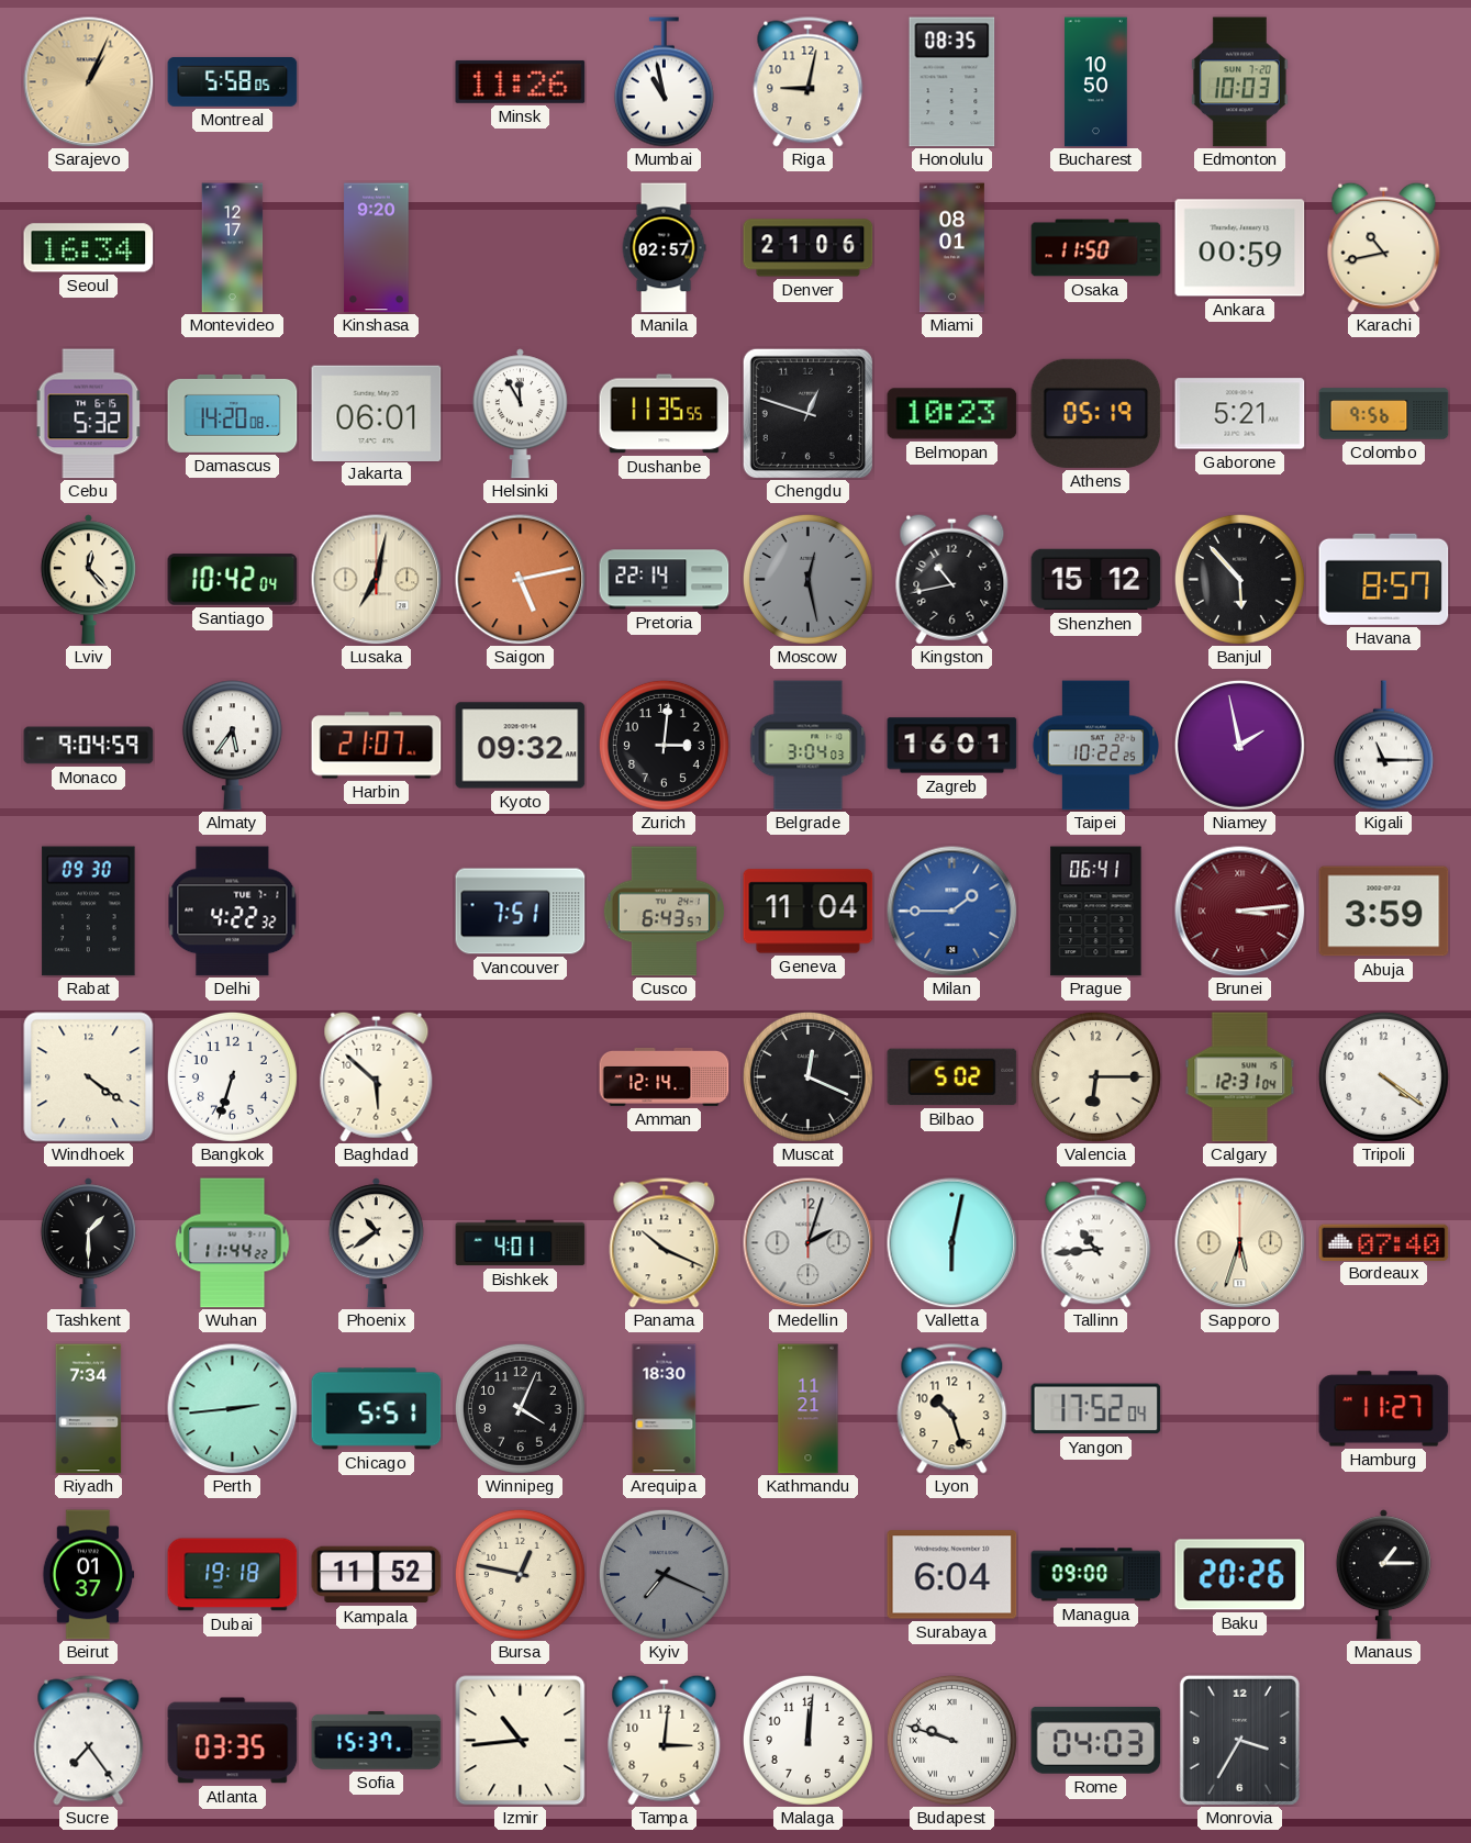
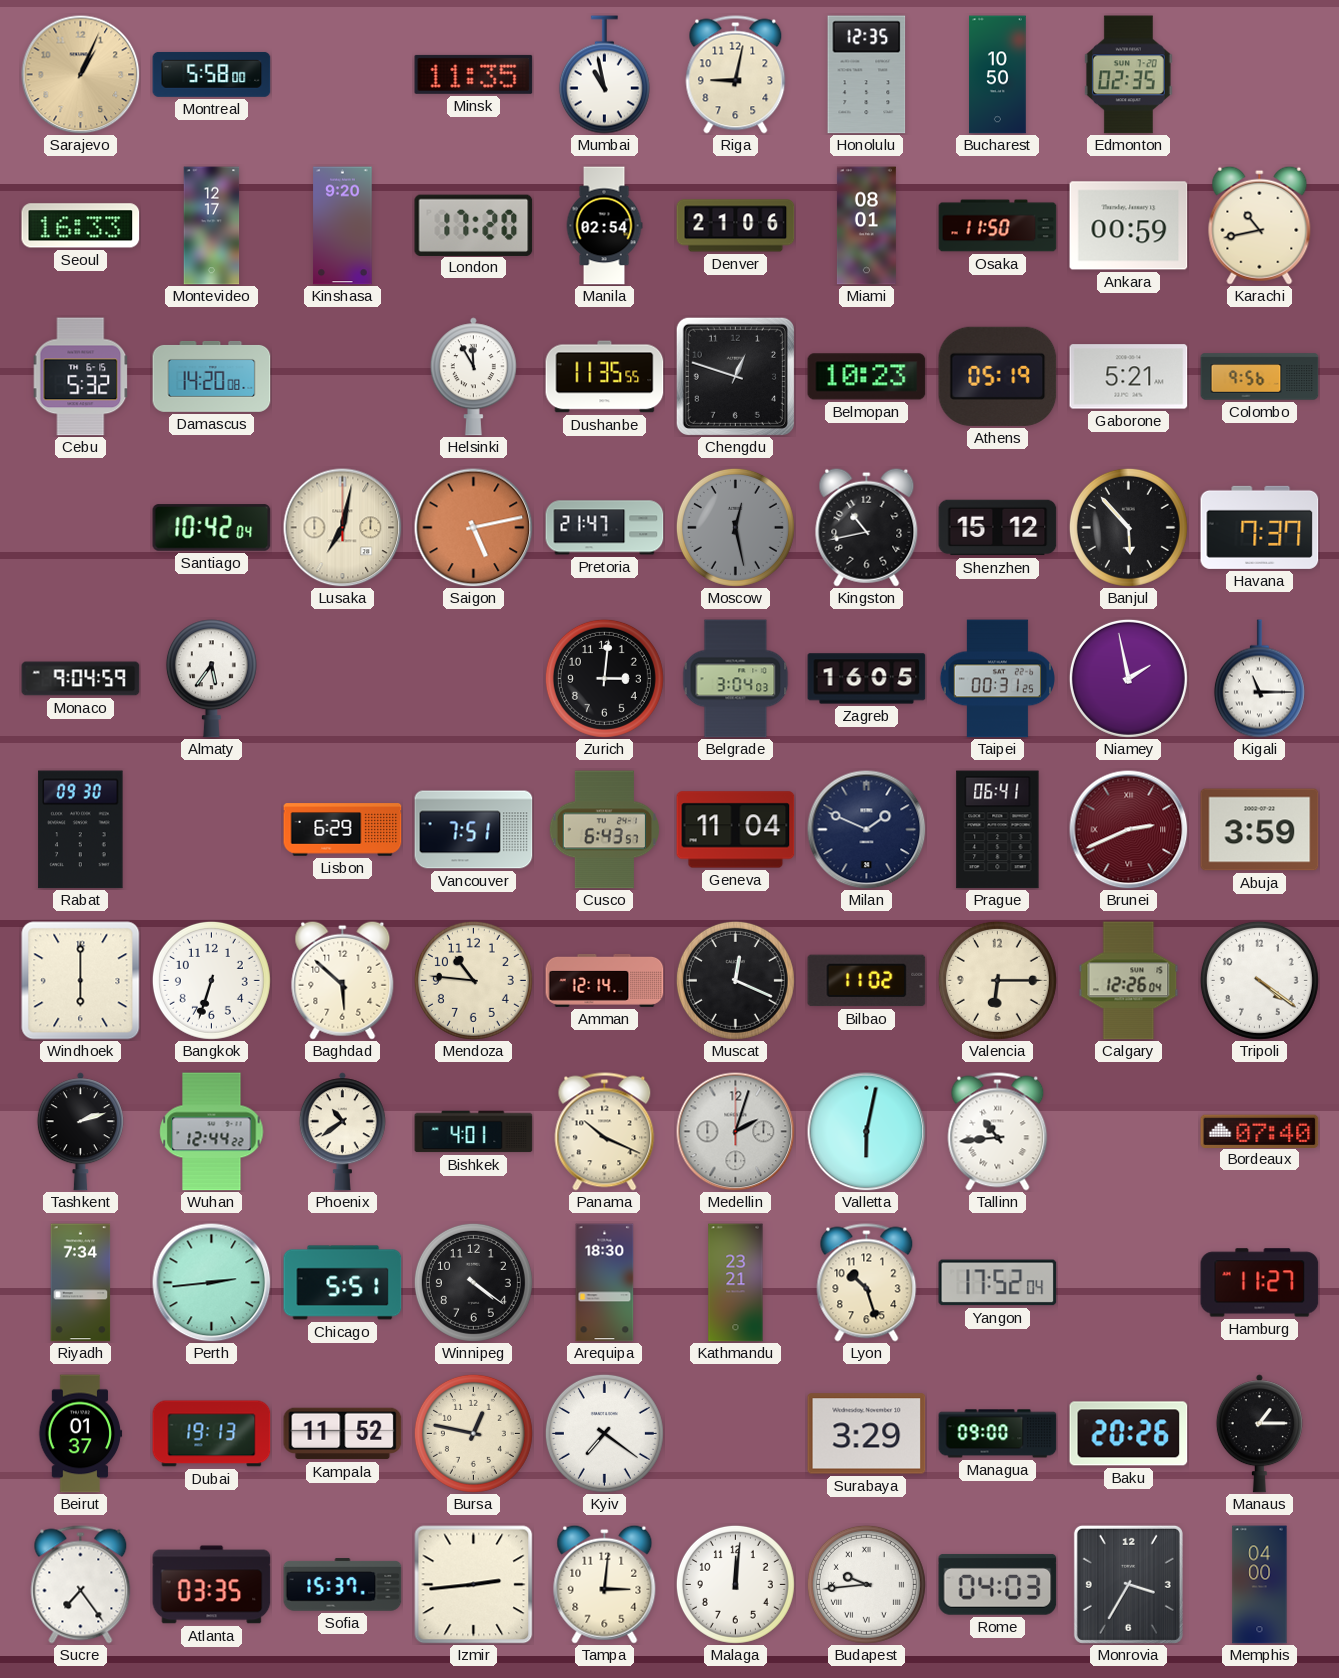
Montreal: 5:58:05 -> 5:58:00 (212, 74)
Minsk: 11:26 -> 11:35 (474, 74)
Honolulu: 08:35 -> 12:35 (867, 75)
Edmonton: 10:03 -> 02:35 (1128, 75)
Seoul: 16:34 -> 16:33 (81, 226)
London: none -> 17:20 (474, 225)
Manila: 02:57 -> 02:54 (604, 226)
Jakarta: 06:01 -> none (377, 413)
Lviv: 12:23 -> none (88, 580)
Pretoria: 22:14 -> 21:47 (605, 528)
Havana: 8:57 -> 7:37 (1260, 527)
Harbin: 21:07 -> none (377, 746)
Kyoto: 09:32 -> none (521, 746)
Zagreb: 16:01 -> 16:05 (867, 679)
Taipei: 10:22 -> 00:31 (997, 679)
Delhi: 4:22 -> none (233, 912)
Lisbon: none -> 6:29 (343, 830)
Milan: 1:45 -> 1:49 (867, 830)
Milan dial: blue -> navy (867, 830)
Brunei: 3:14 -> 2:41 (1129, 830)
Windhoek: 4:21 -> 6:00 (81, 981)
Mendoza: none -> 10:46 (473, 980)
Bilbao: 5:02 -> 11:02 (867, 981)
Calgary: 12:31 -> 12:26 (1129, 981)
Tashkent: 1:30 -> 2:12 (80, 1132)
Wuhan: 11:44 -> 12:44 (212, 1132)
Sapporo: 5:33 -> none (1240, 1243)
Winnipeg: 4:04 -> 4:21 (473, 1282)
Kathmandu: 11:21 -> 23:21 (736, 1283)
Dubai: 19:18 -> 19:13 (212, 1434)
Kyiv: 7:19 -> 7:21 (604, 1433)
Kyiv dial: grey -> white (604, 1433)
Surabaya: 6:04 -> 3:29 (867, 1434)
Izmir: 10:44 -> 2:44 (474, 1585)
Budapest: 9:48 -> 9:44 (866, 1584)
Memphis: none -> 04:00 (1260, 1585)
